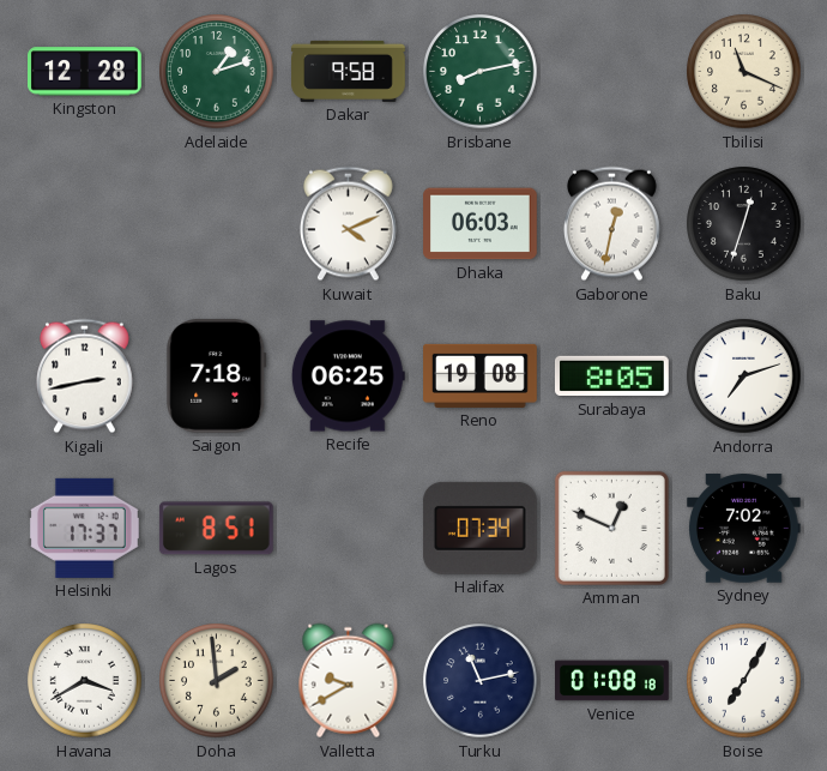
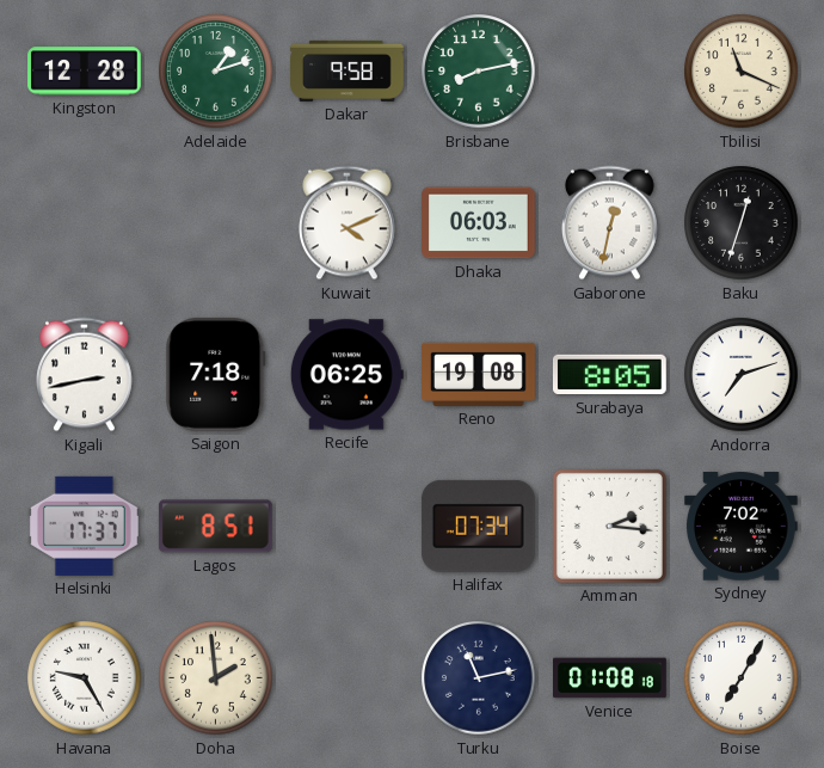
Amman: 12:49 -> 2:16 (609, 526)
Havana: 3:40 -> 9:25 (85, 678)
Valletta: 9:40 -> none (349, 681)
